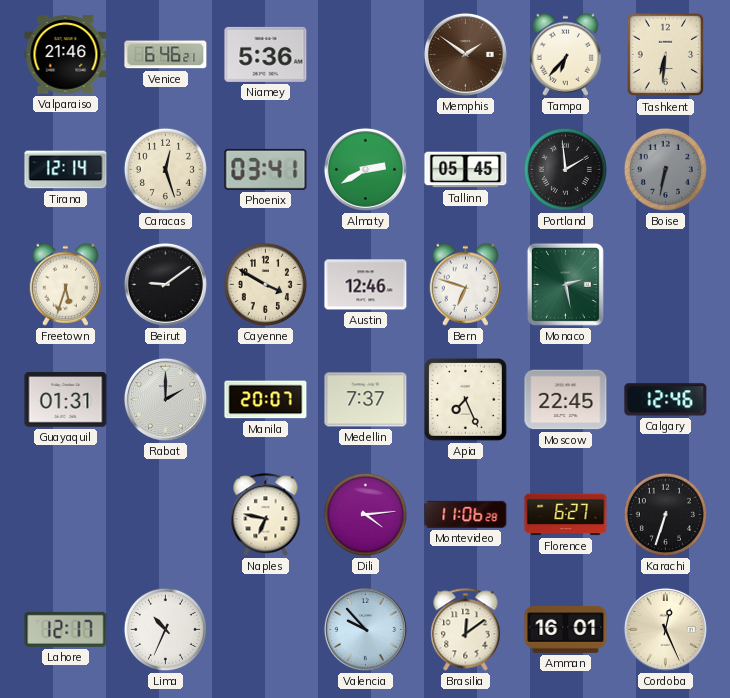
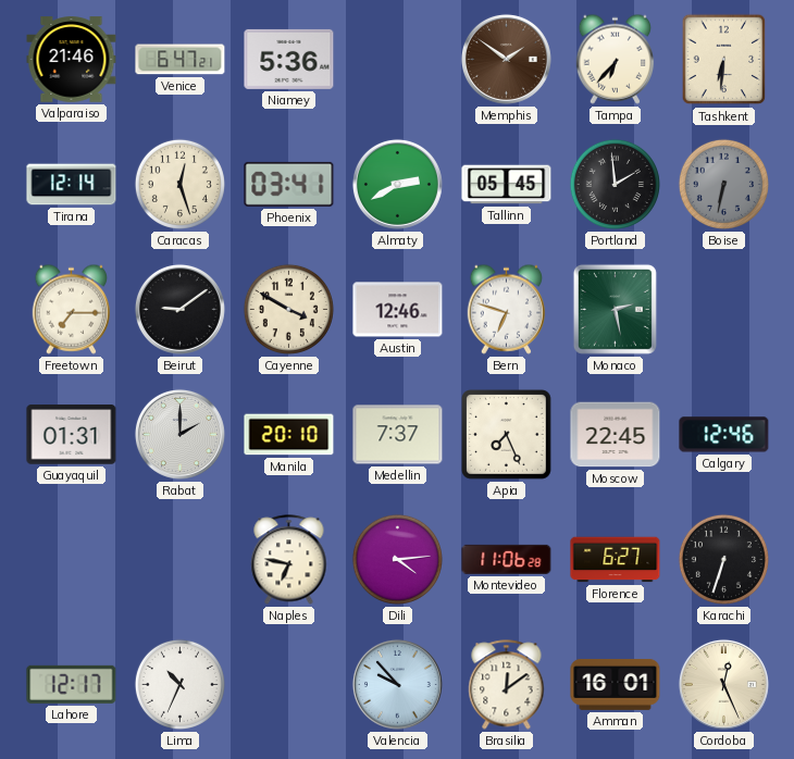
Venice: 6:46 -> 6:47 (181, 60)
Freetown: 5:33 -> 7:15 (72, 309)
Manila: 20:07 -> 20:10 (289, 435)
